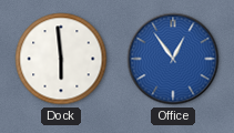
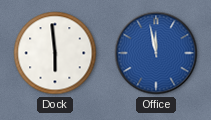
Office: 12:54 -> 11:58 (156, 53)
